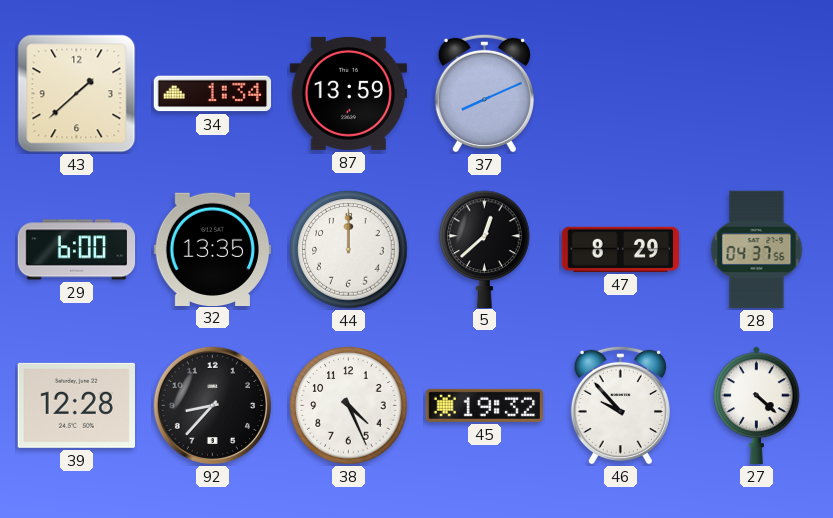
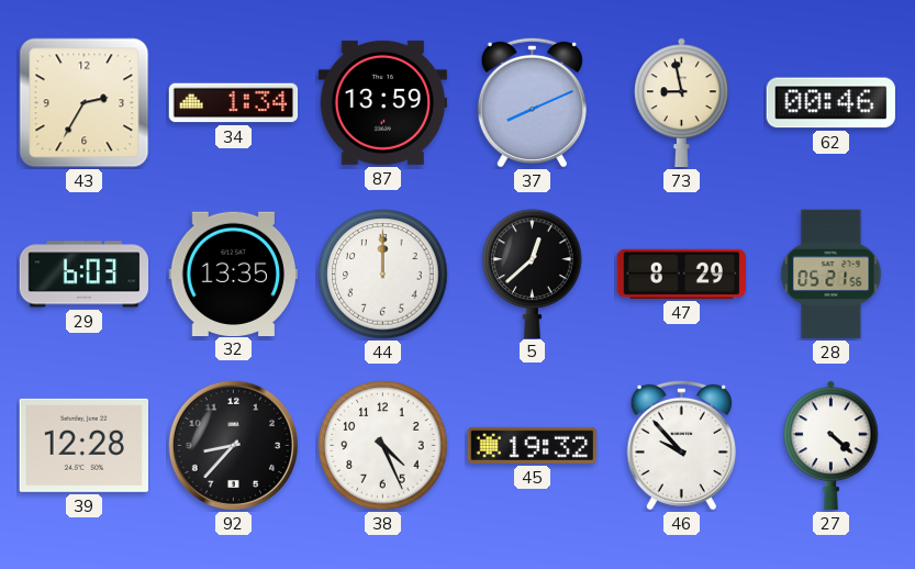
43: 1:38 -> 2:35 (85, 103)
73: none -> 8:58 (682, 102)
62: none -> 00:46 (830, 103)
29: 6:00 -> 6:03 (85, 275)
28: 04:37 -> 05:21 (832, 275)
